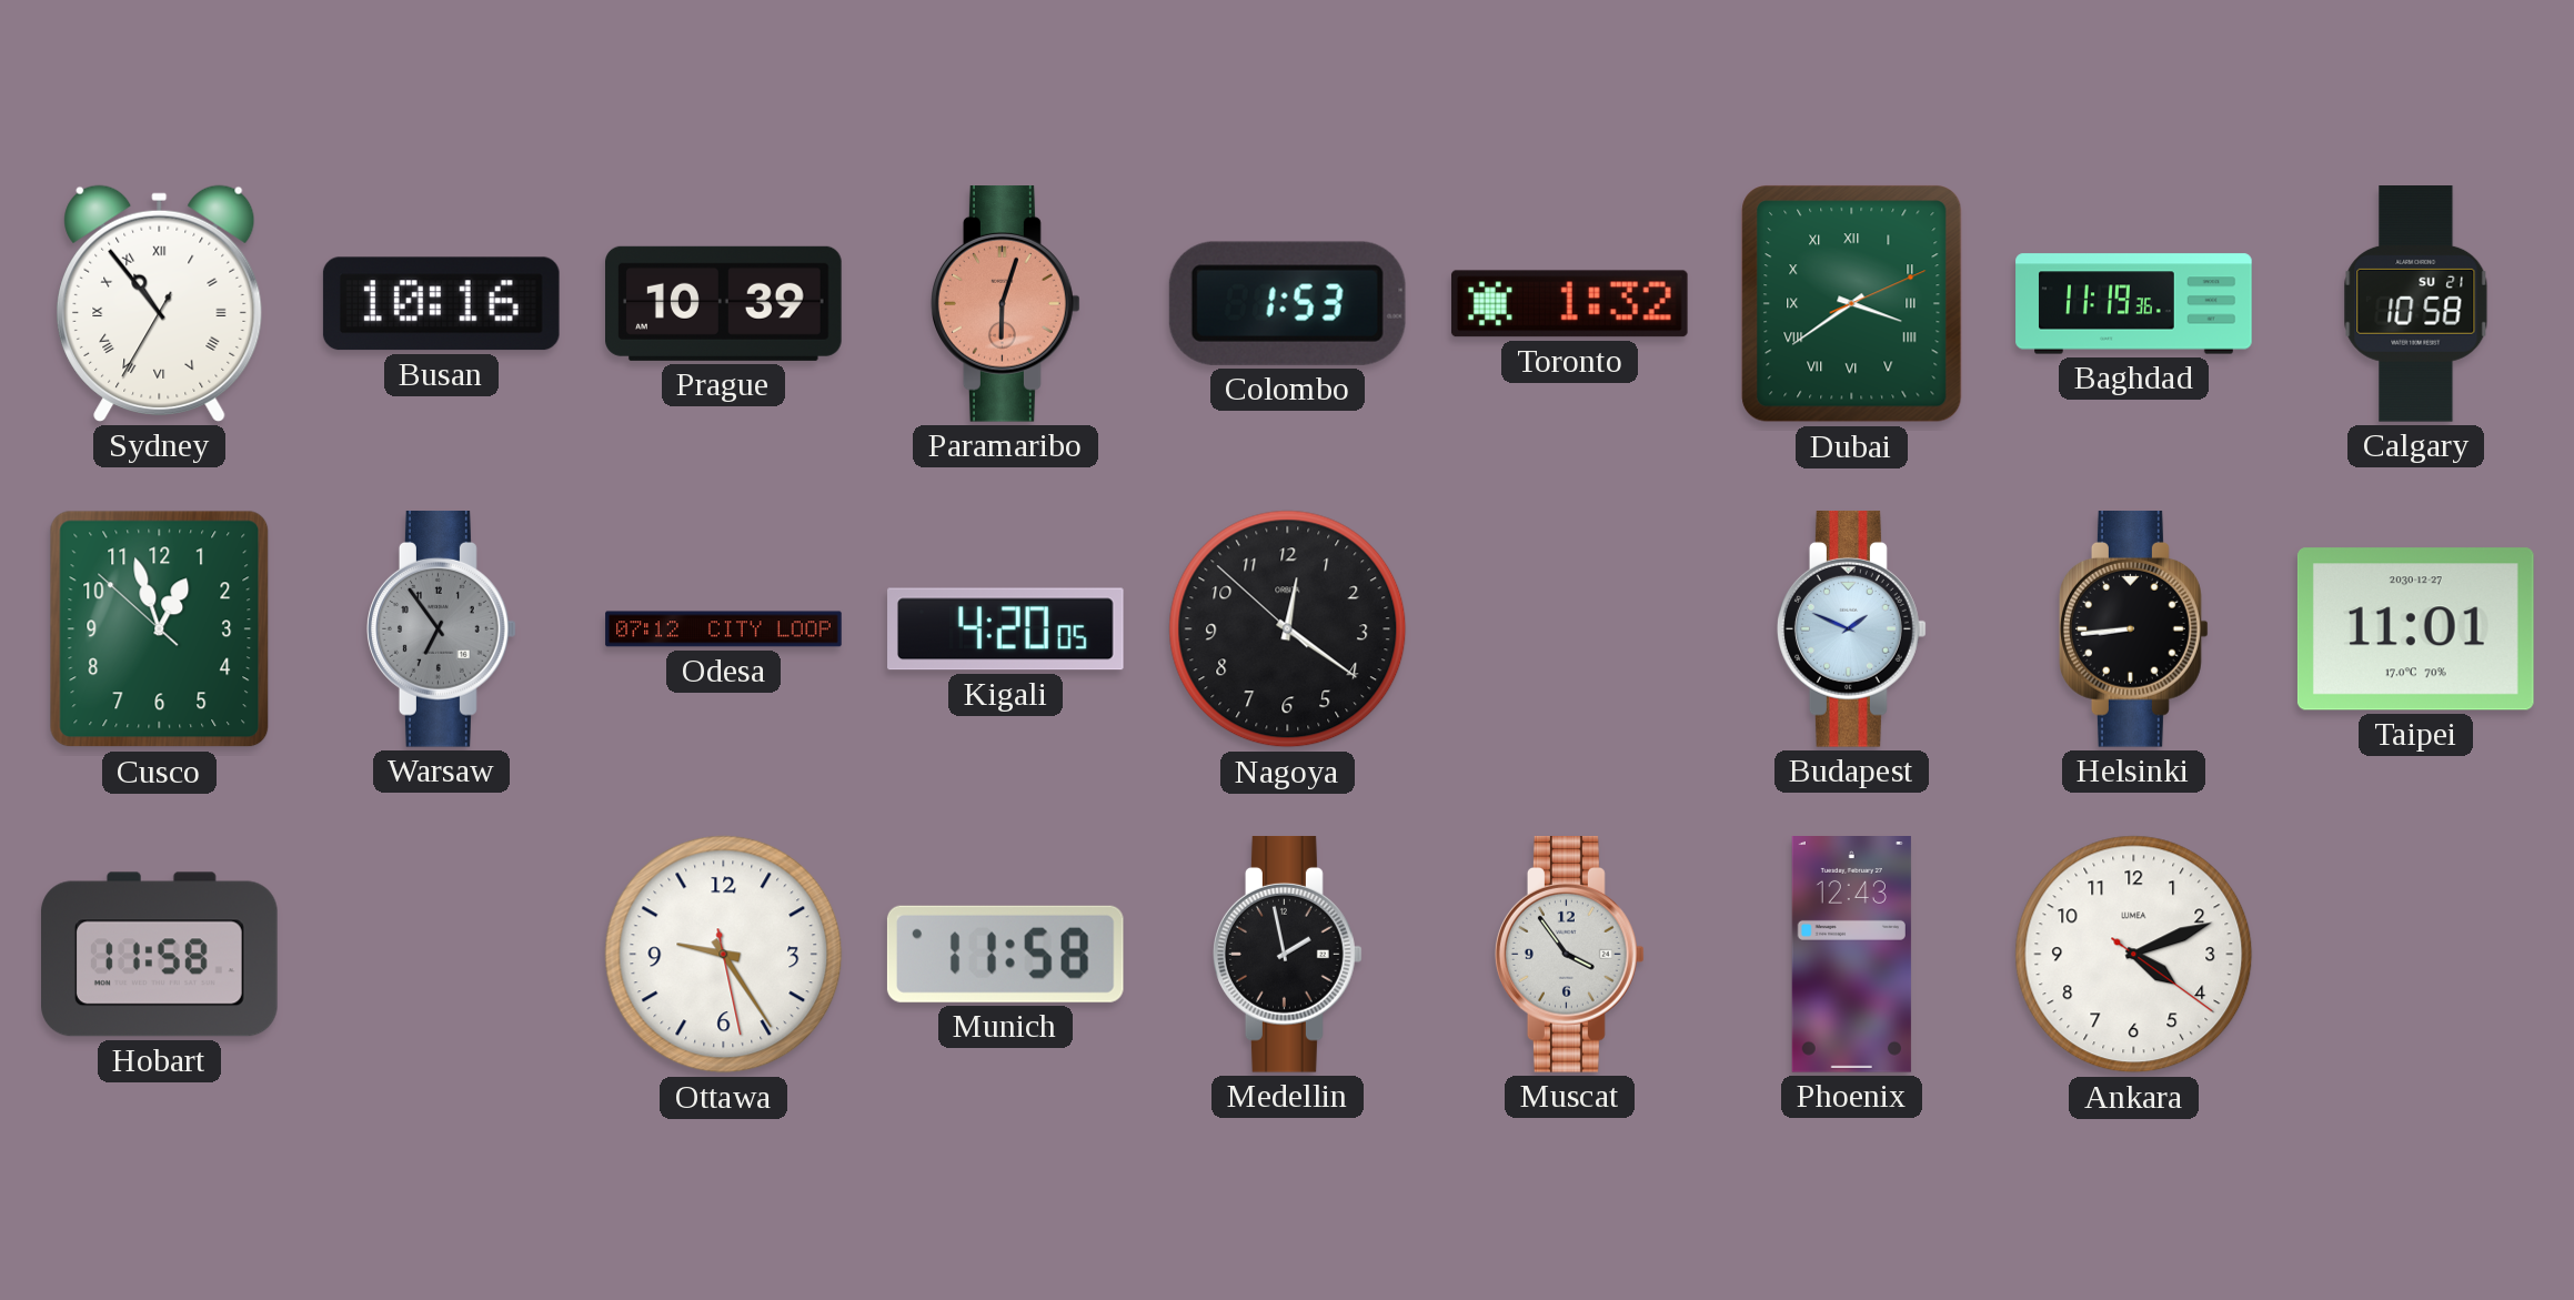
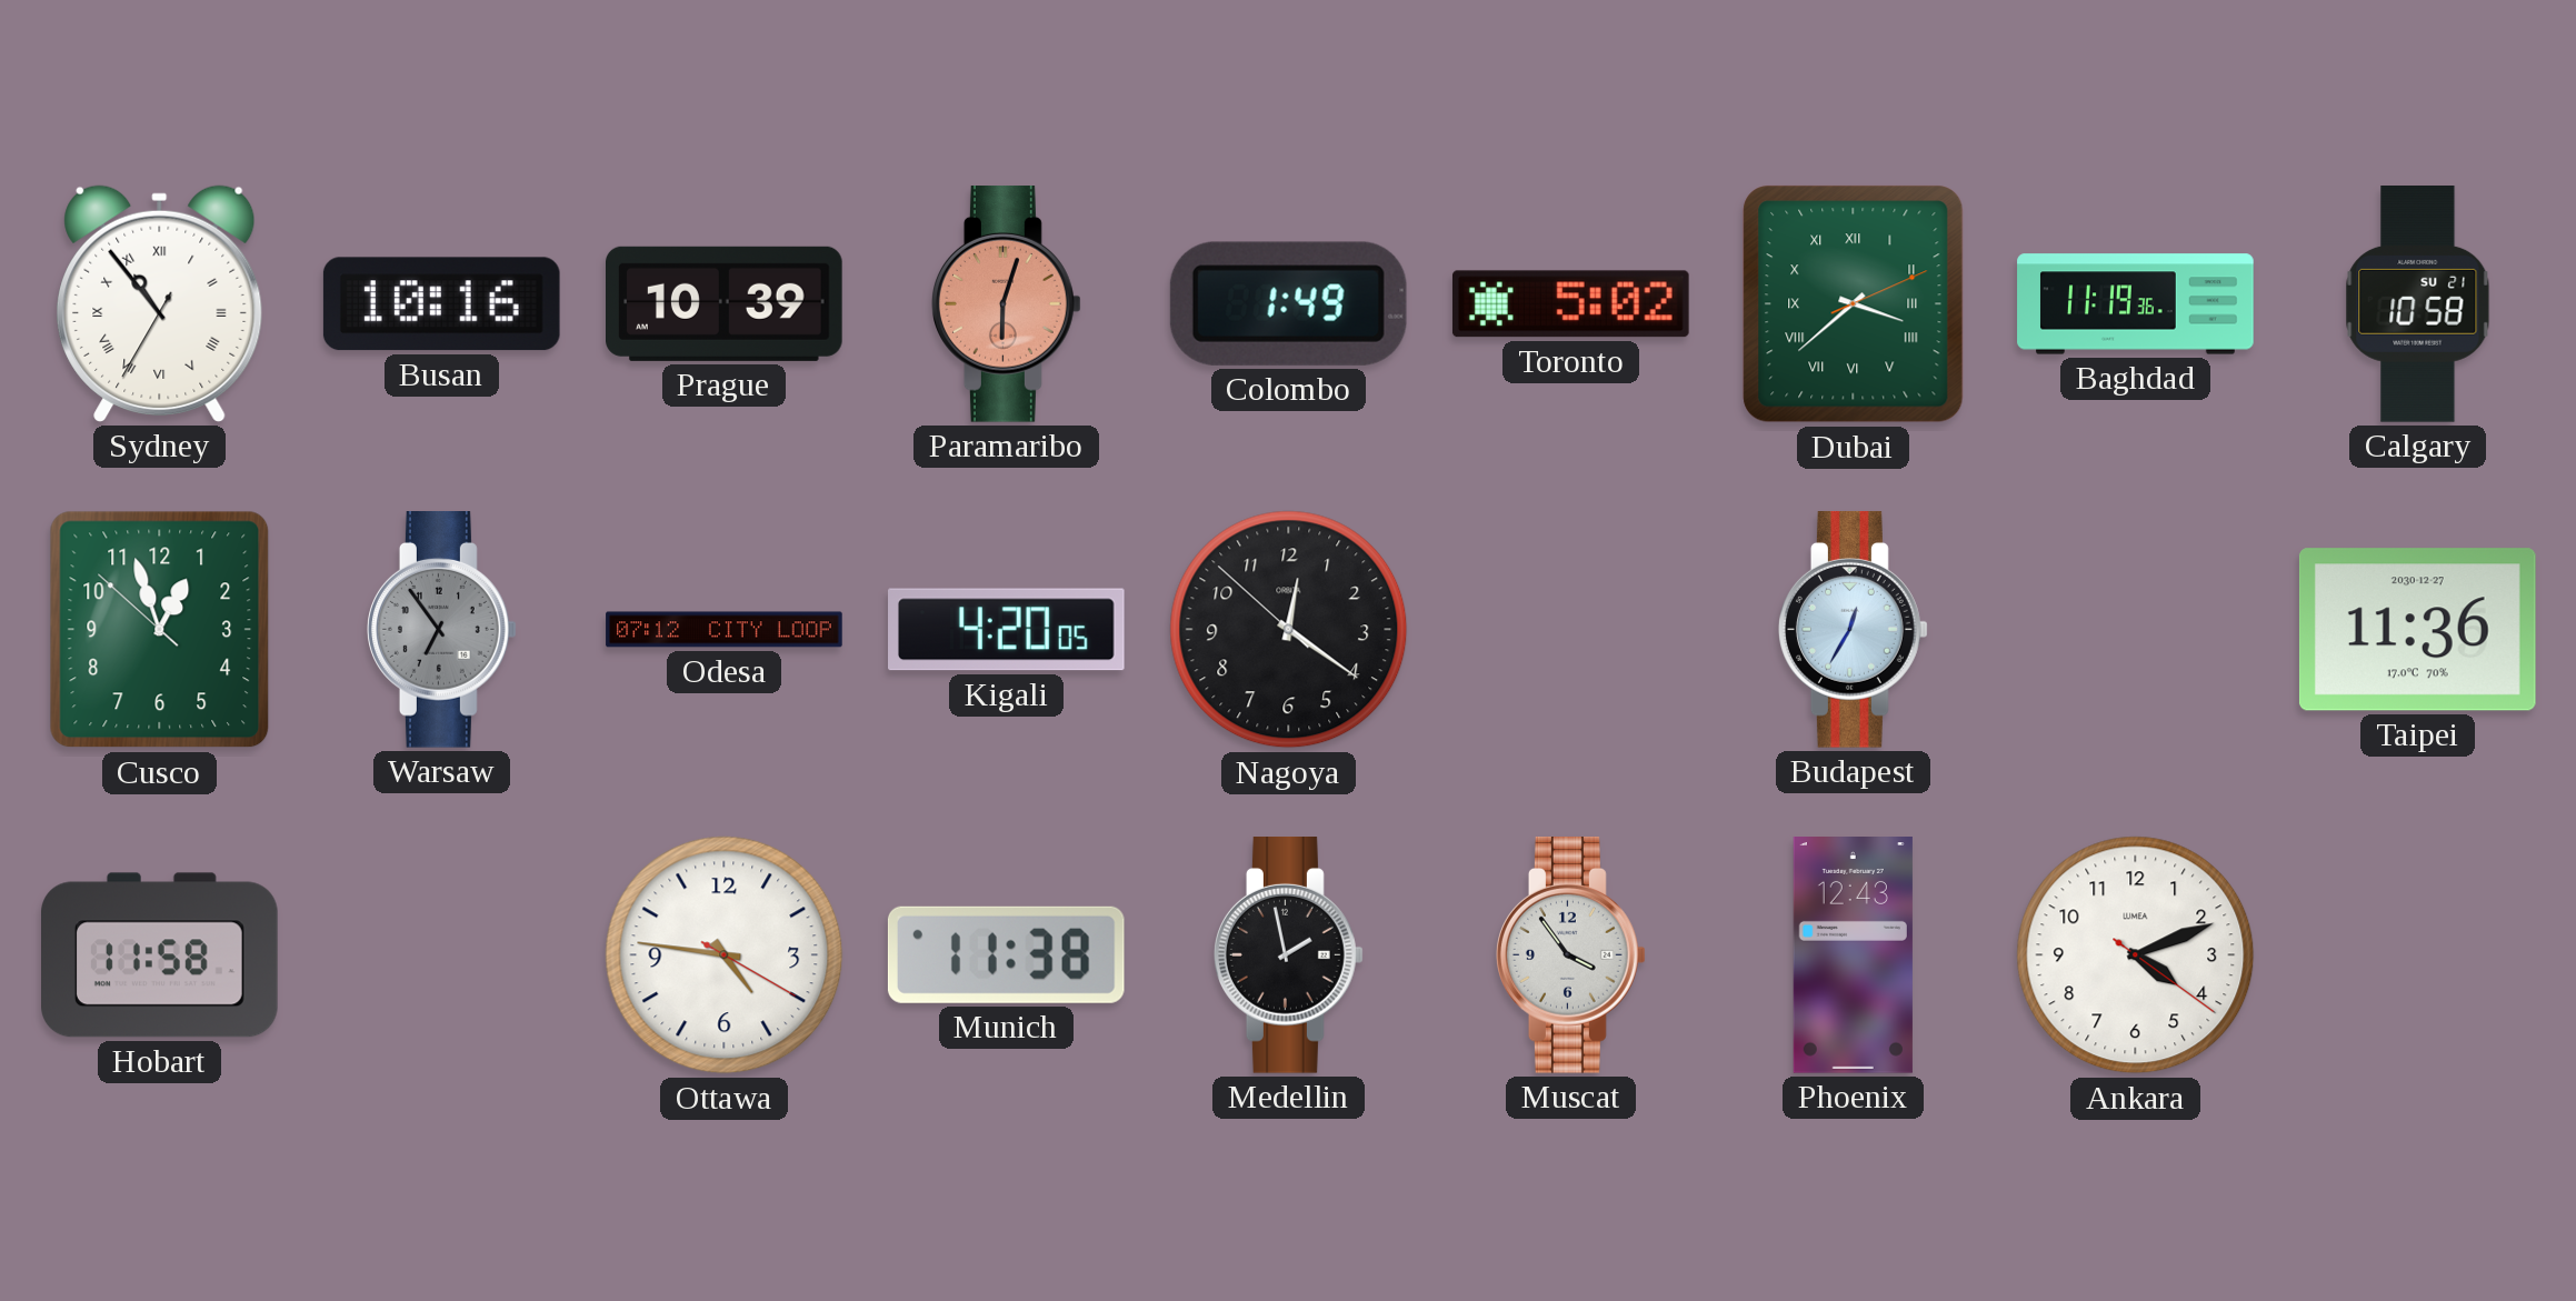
Colombo: 1:53 -> 1:49 (1288, 303)
Toronto: 1:32 -> 5:02 (1570, 304)
Dubai: 3:39 -> 3:38 (1854, 304)
Budapest: 1:49 -> 12:35 (1854, 630)
Helsinki: 8:44 -> none (2134, 629)
Taipei: 11:01 -> 11:36 (2417, 630)
Ottawa: 9:24 -> 4:46 (725, 955)
Munich: 11:58 -> 11:38 (1006, 954)
